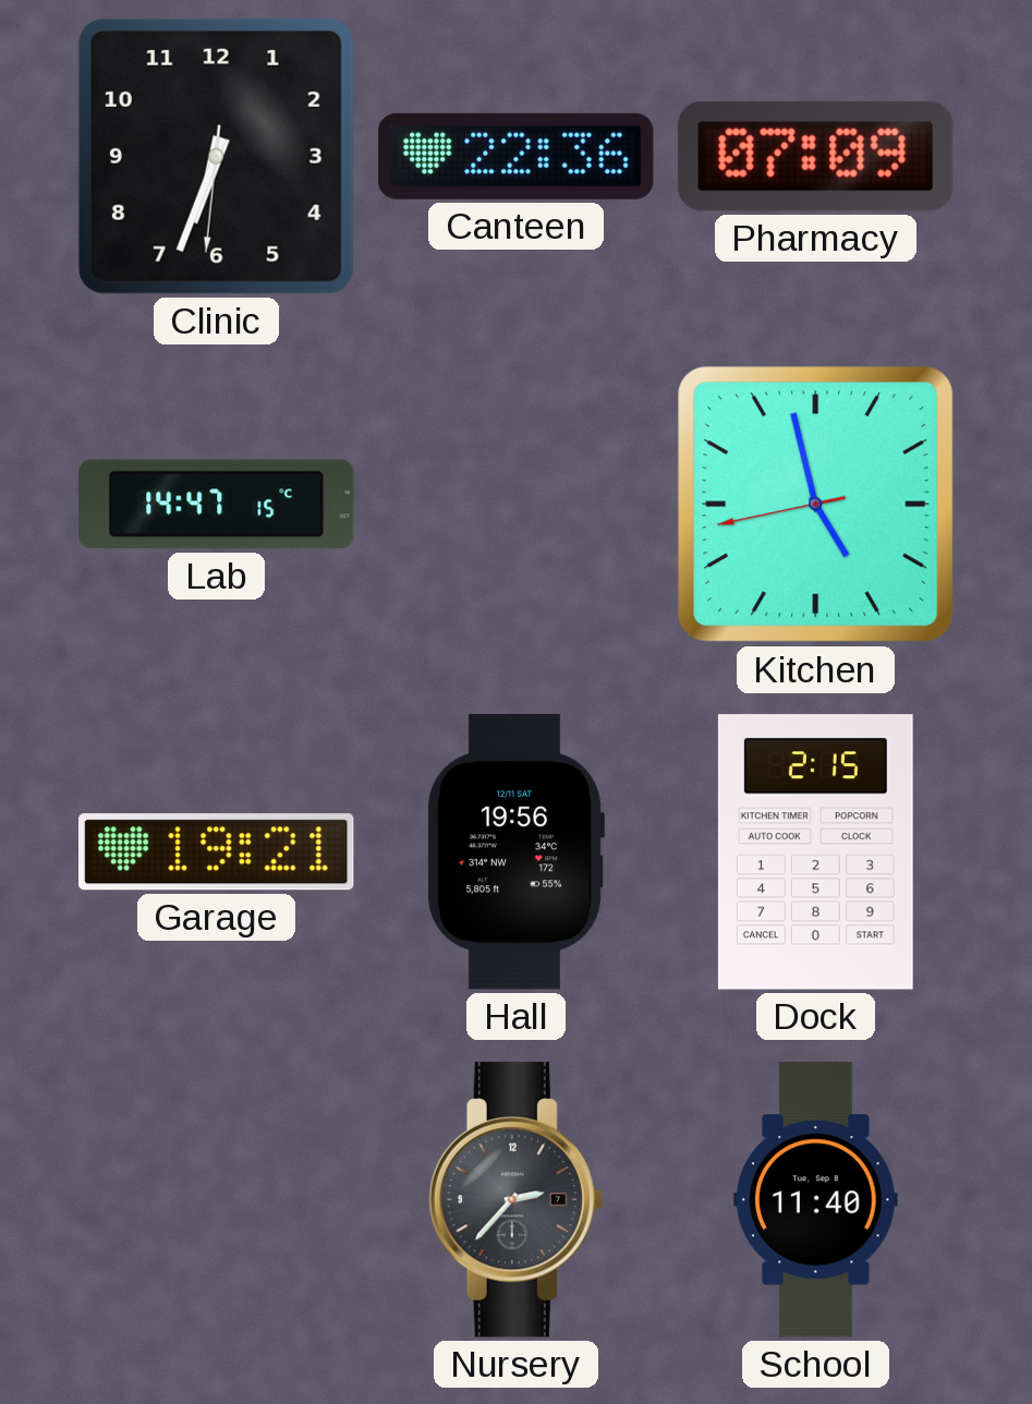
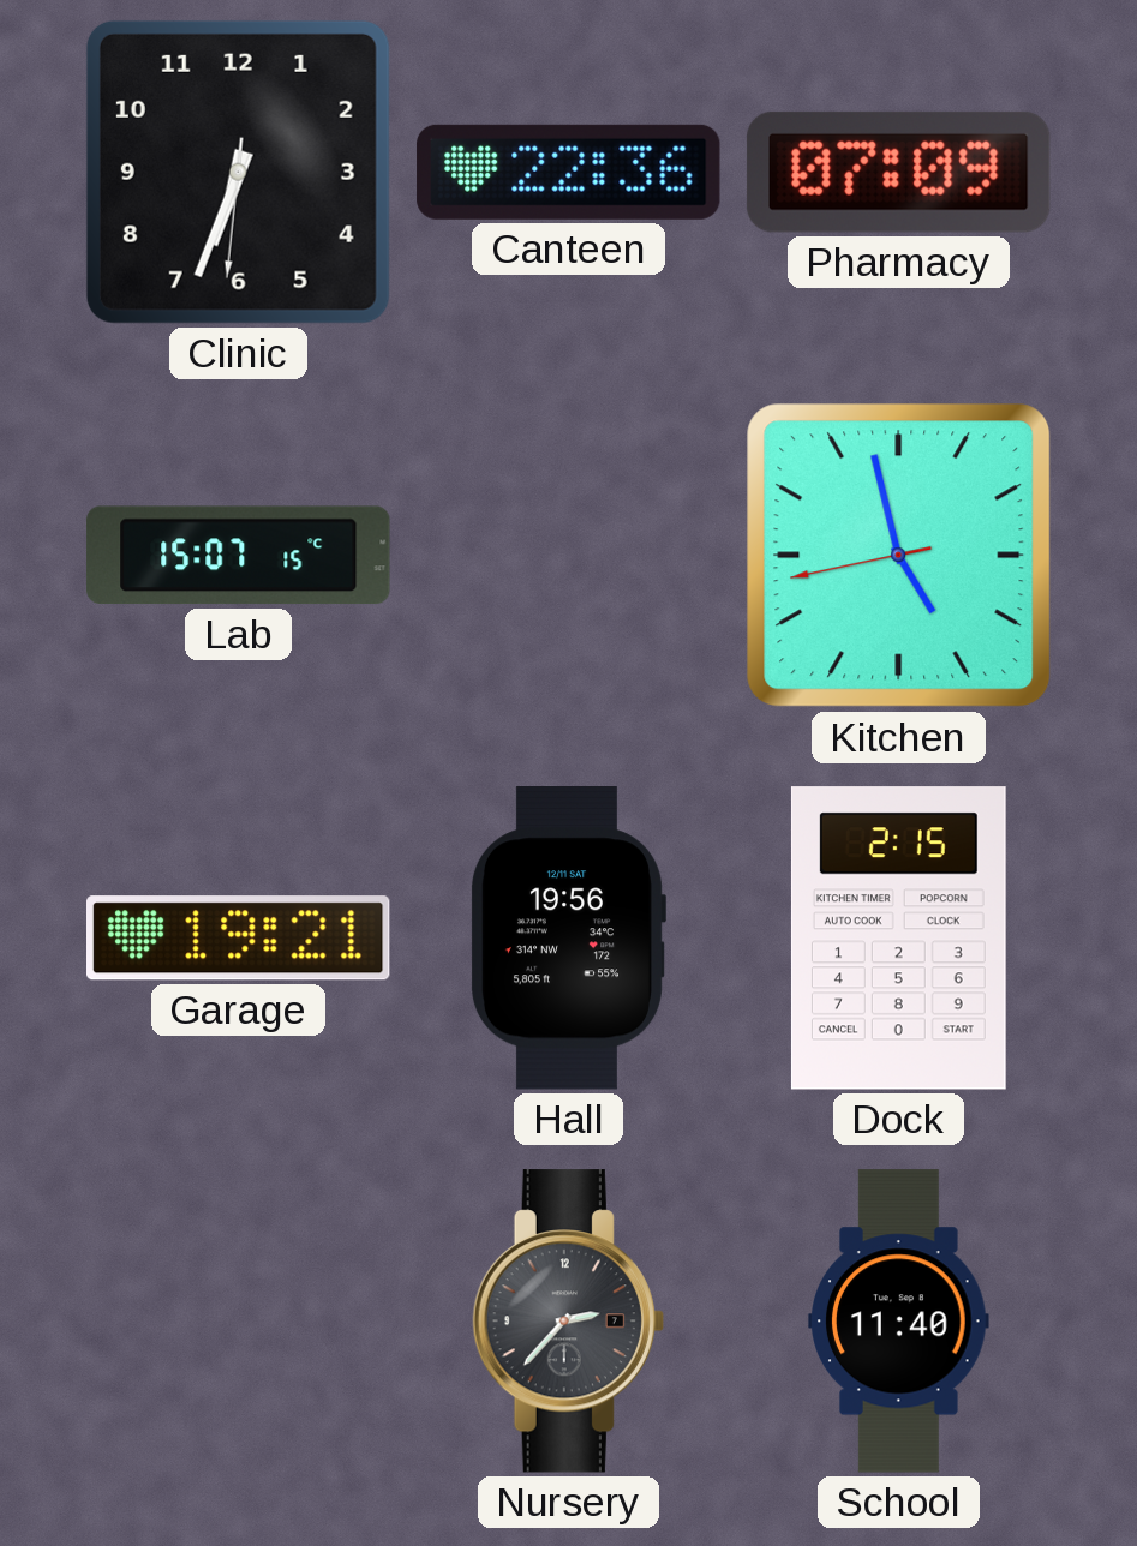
Lab: 14:47 -> 15:07 (239, 556)
